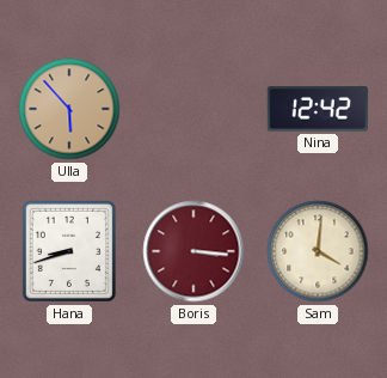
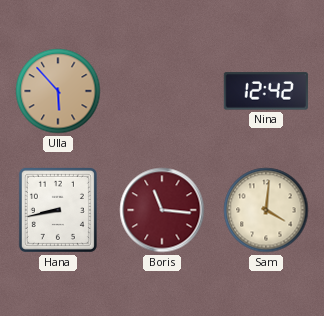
Hana: 8:42 -> 8:43 (58, 210)
Boris: 3:16 -> 11:16 (162, 210)
